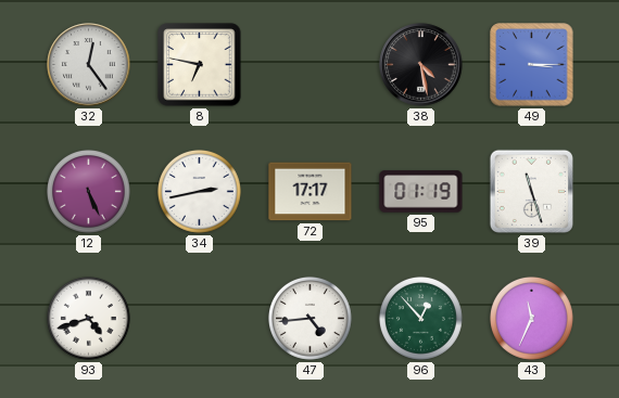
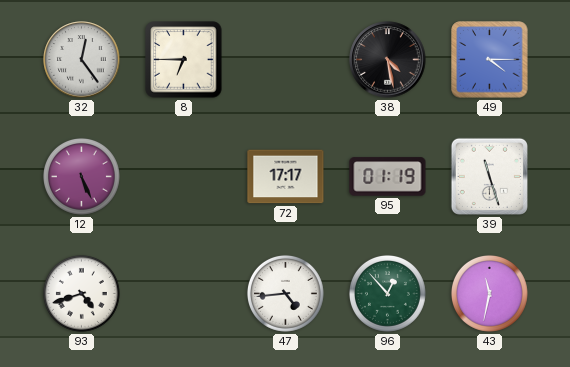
8: 6:47 -> 6:45 (184, 60)
49: 3:15 -> 4:15 (490, 60)
34: 2:43 -> none (199, 191)
43: 11:34 -> 11:32 (489, 293)
